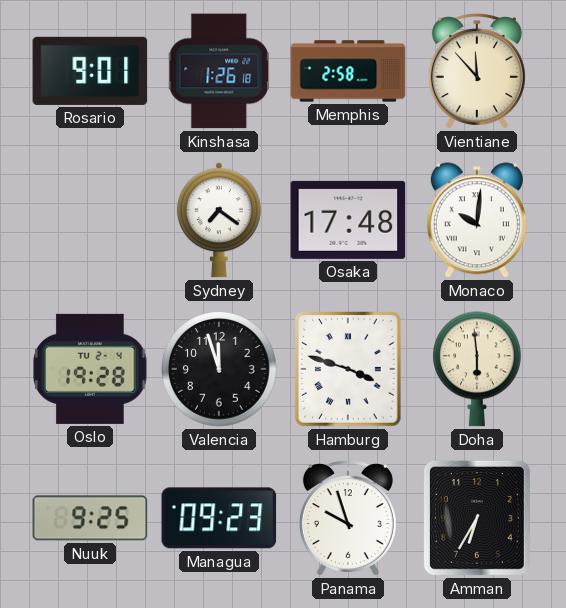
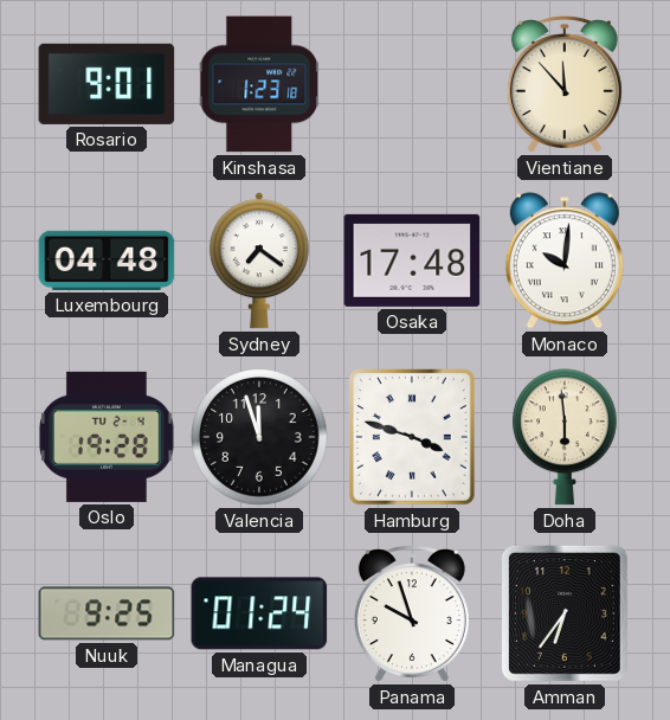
Kinshasa: 1:26 -> 1:23 (259, 84)
Memphis: 2:58 -> none (348, 71)
Luxembourg: none -> 04:48 (107, 261)
Managua: 09:23 -> 01:24 (259, 613)
Amman: 6:35 -> 6:36 (565, 613)
